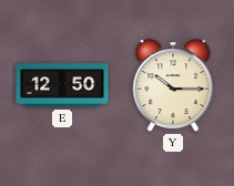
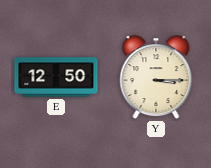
Y: 10:15 -> 3:15 (156, 78)
